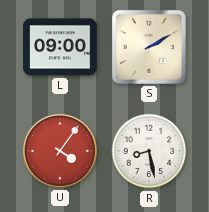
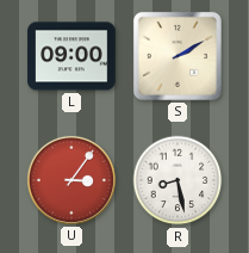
U: 4:06 -> 3:06 (71, 180)
